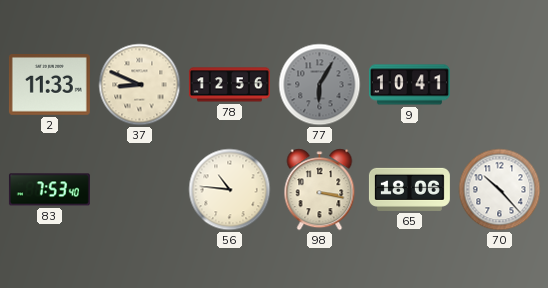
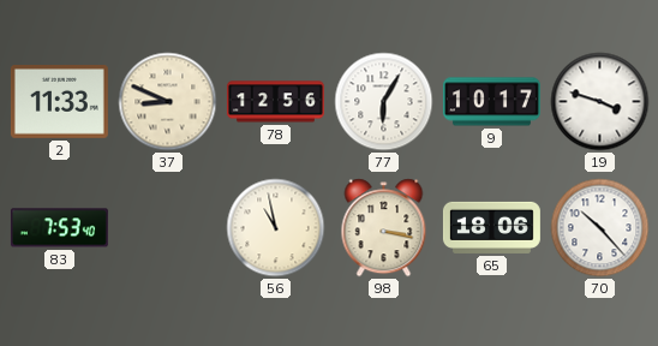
77 dial: grey -> white (384, 102)
9: 10:41 -> 10:17 (491, 102)
19: none -> 3:48 (600, 102)
56: 10:46 -> 10:58 (276, 228)
